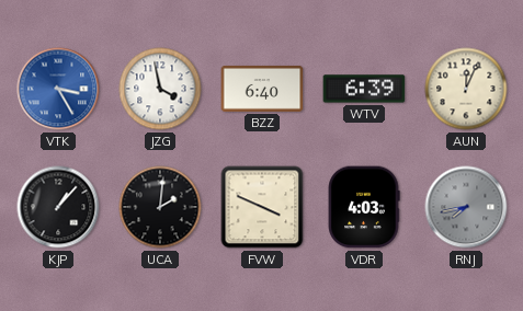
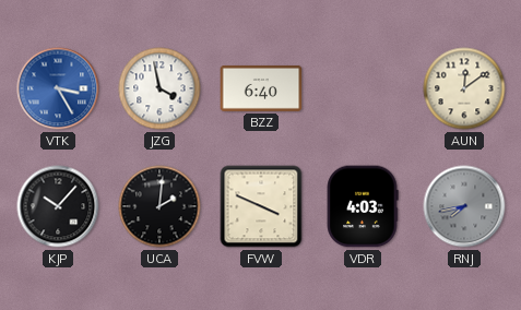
WTV: 6:39 -> none (364, 89)
AUN: 12:04 -> 12:09 (464, 88)
KJP: 1:07 -> 10:07 (58, 206)
